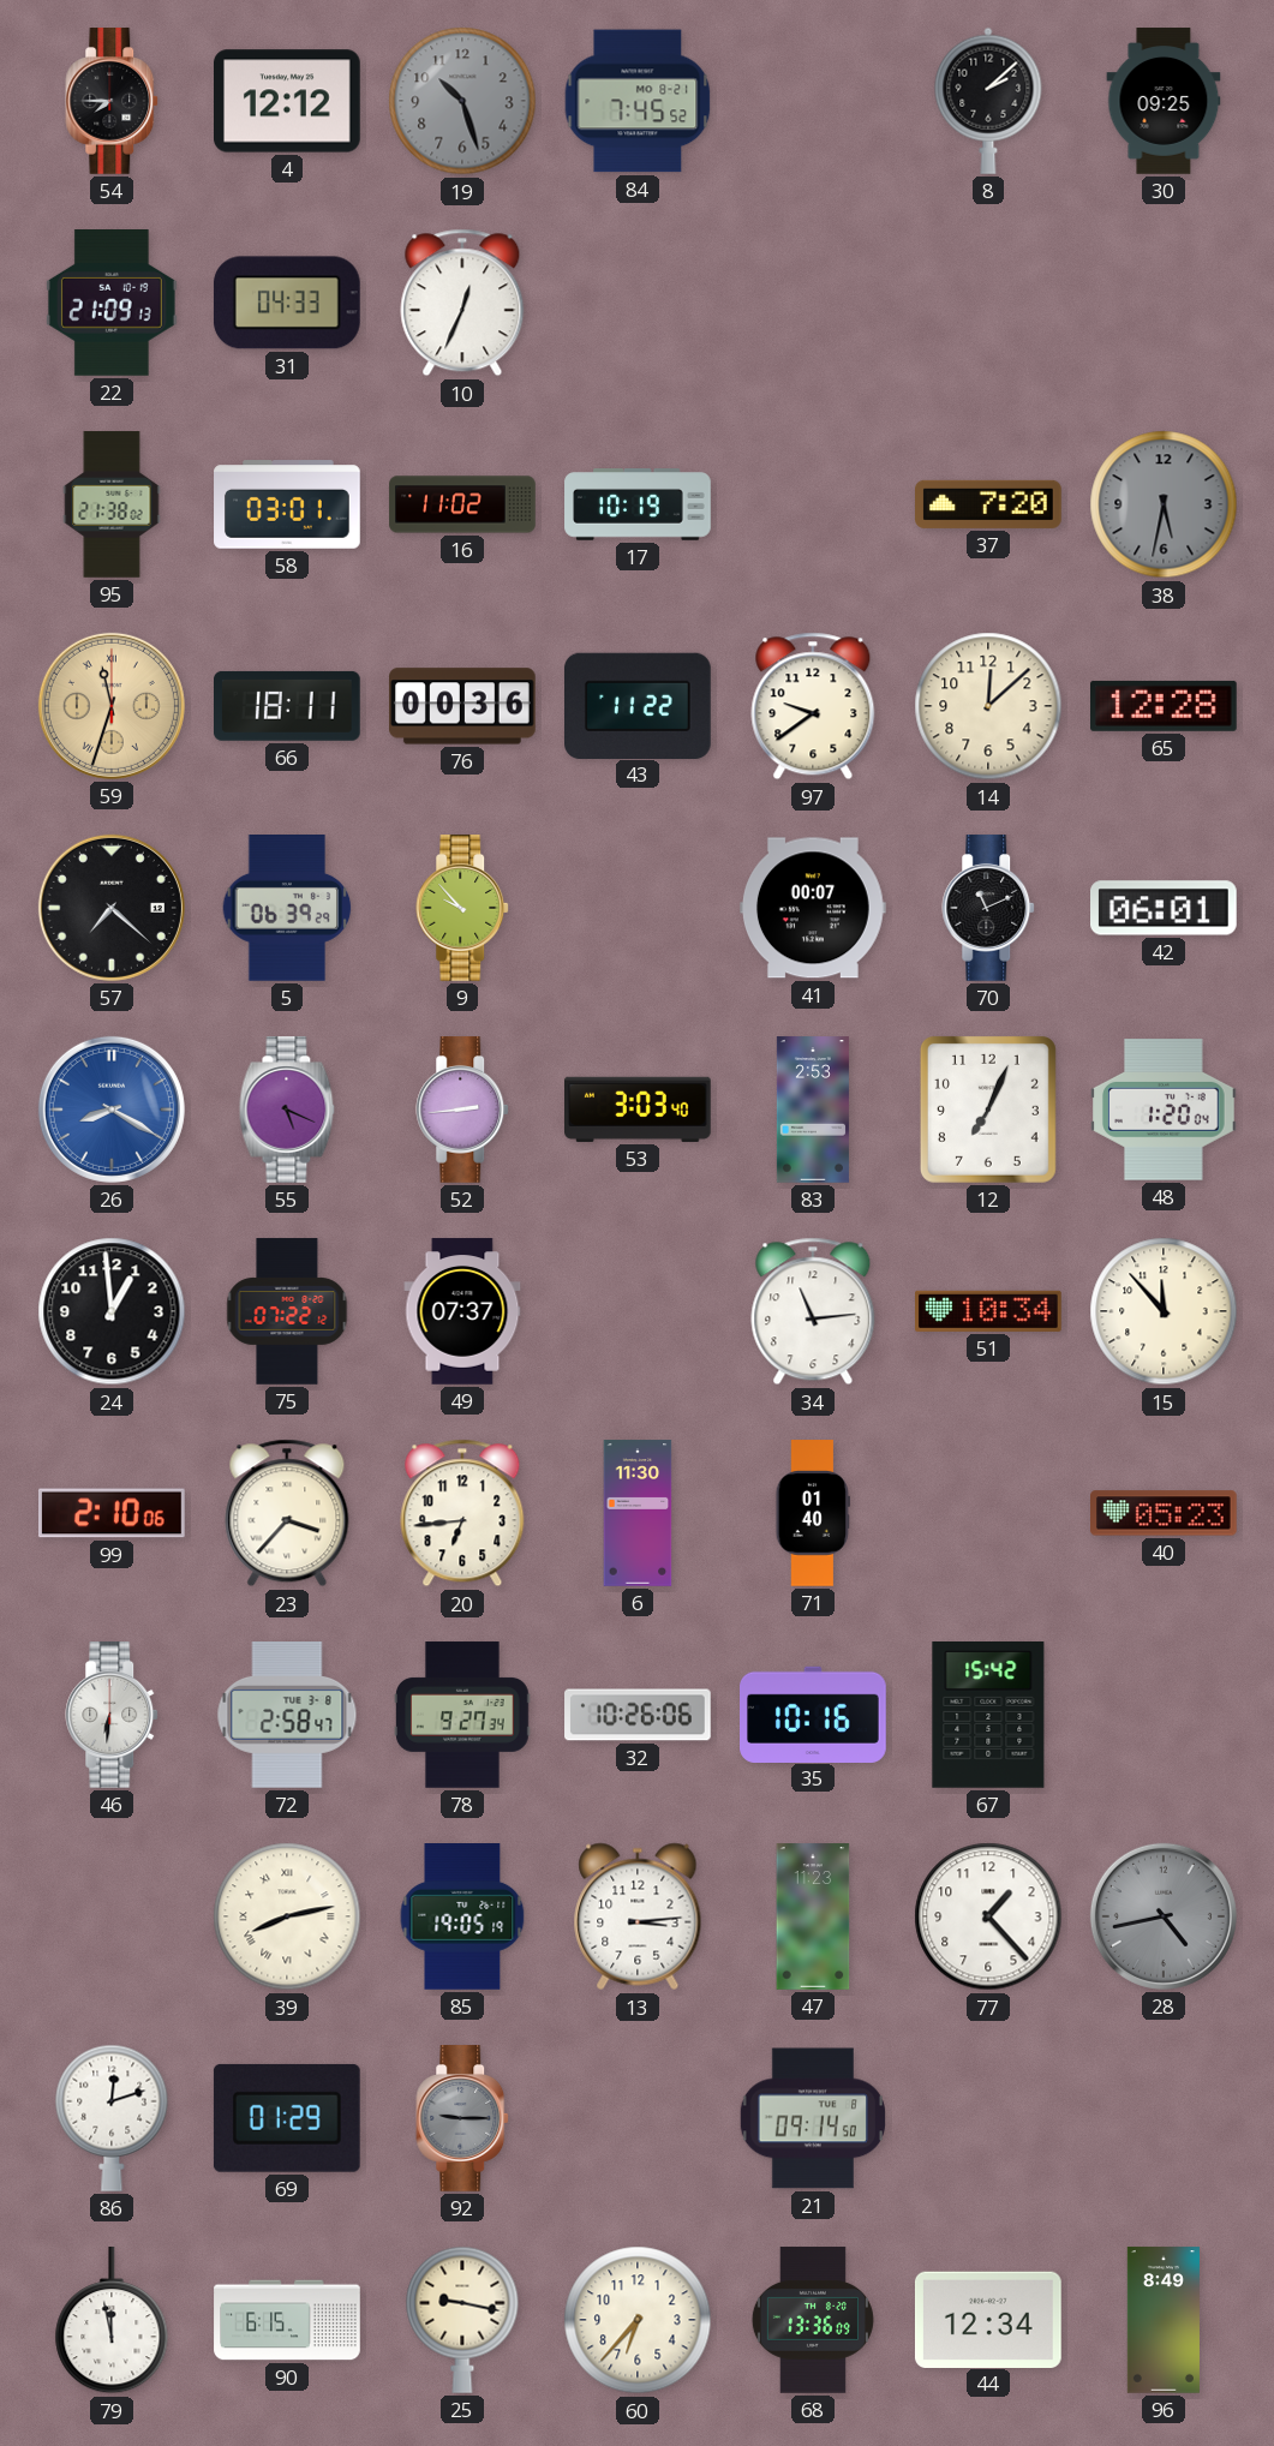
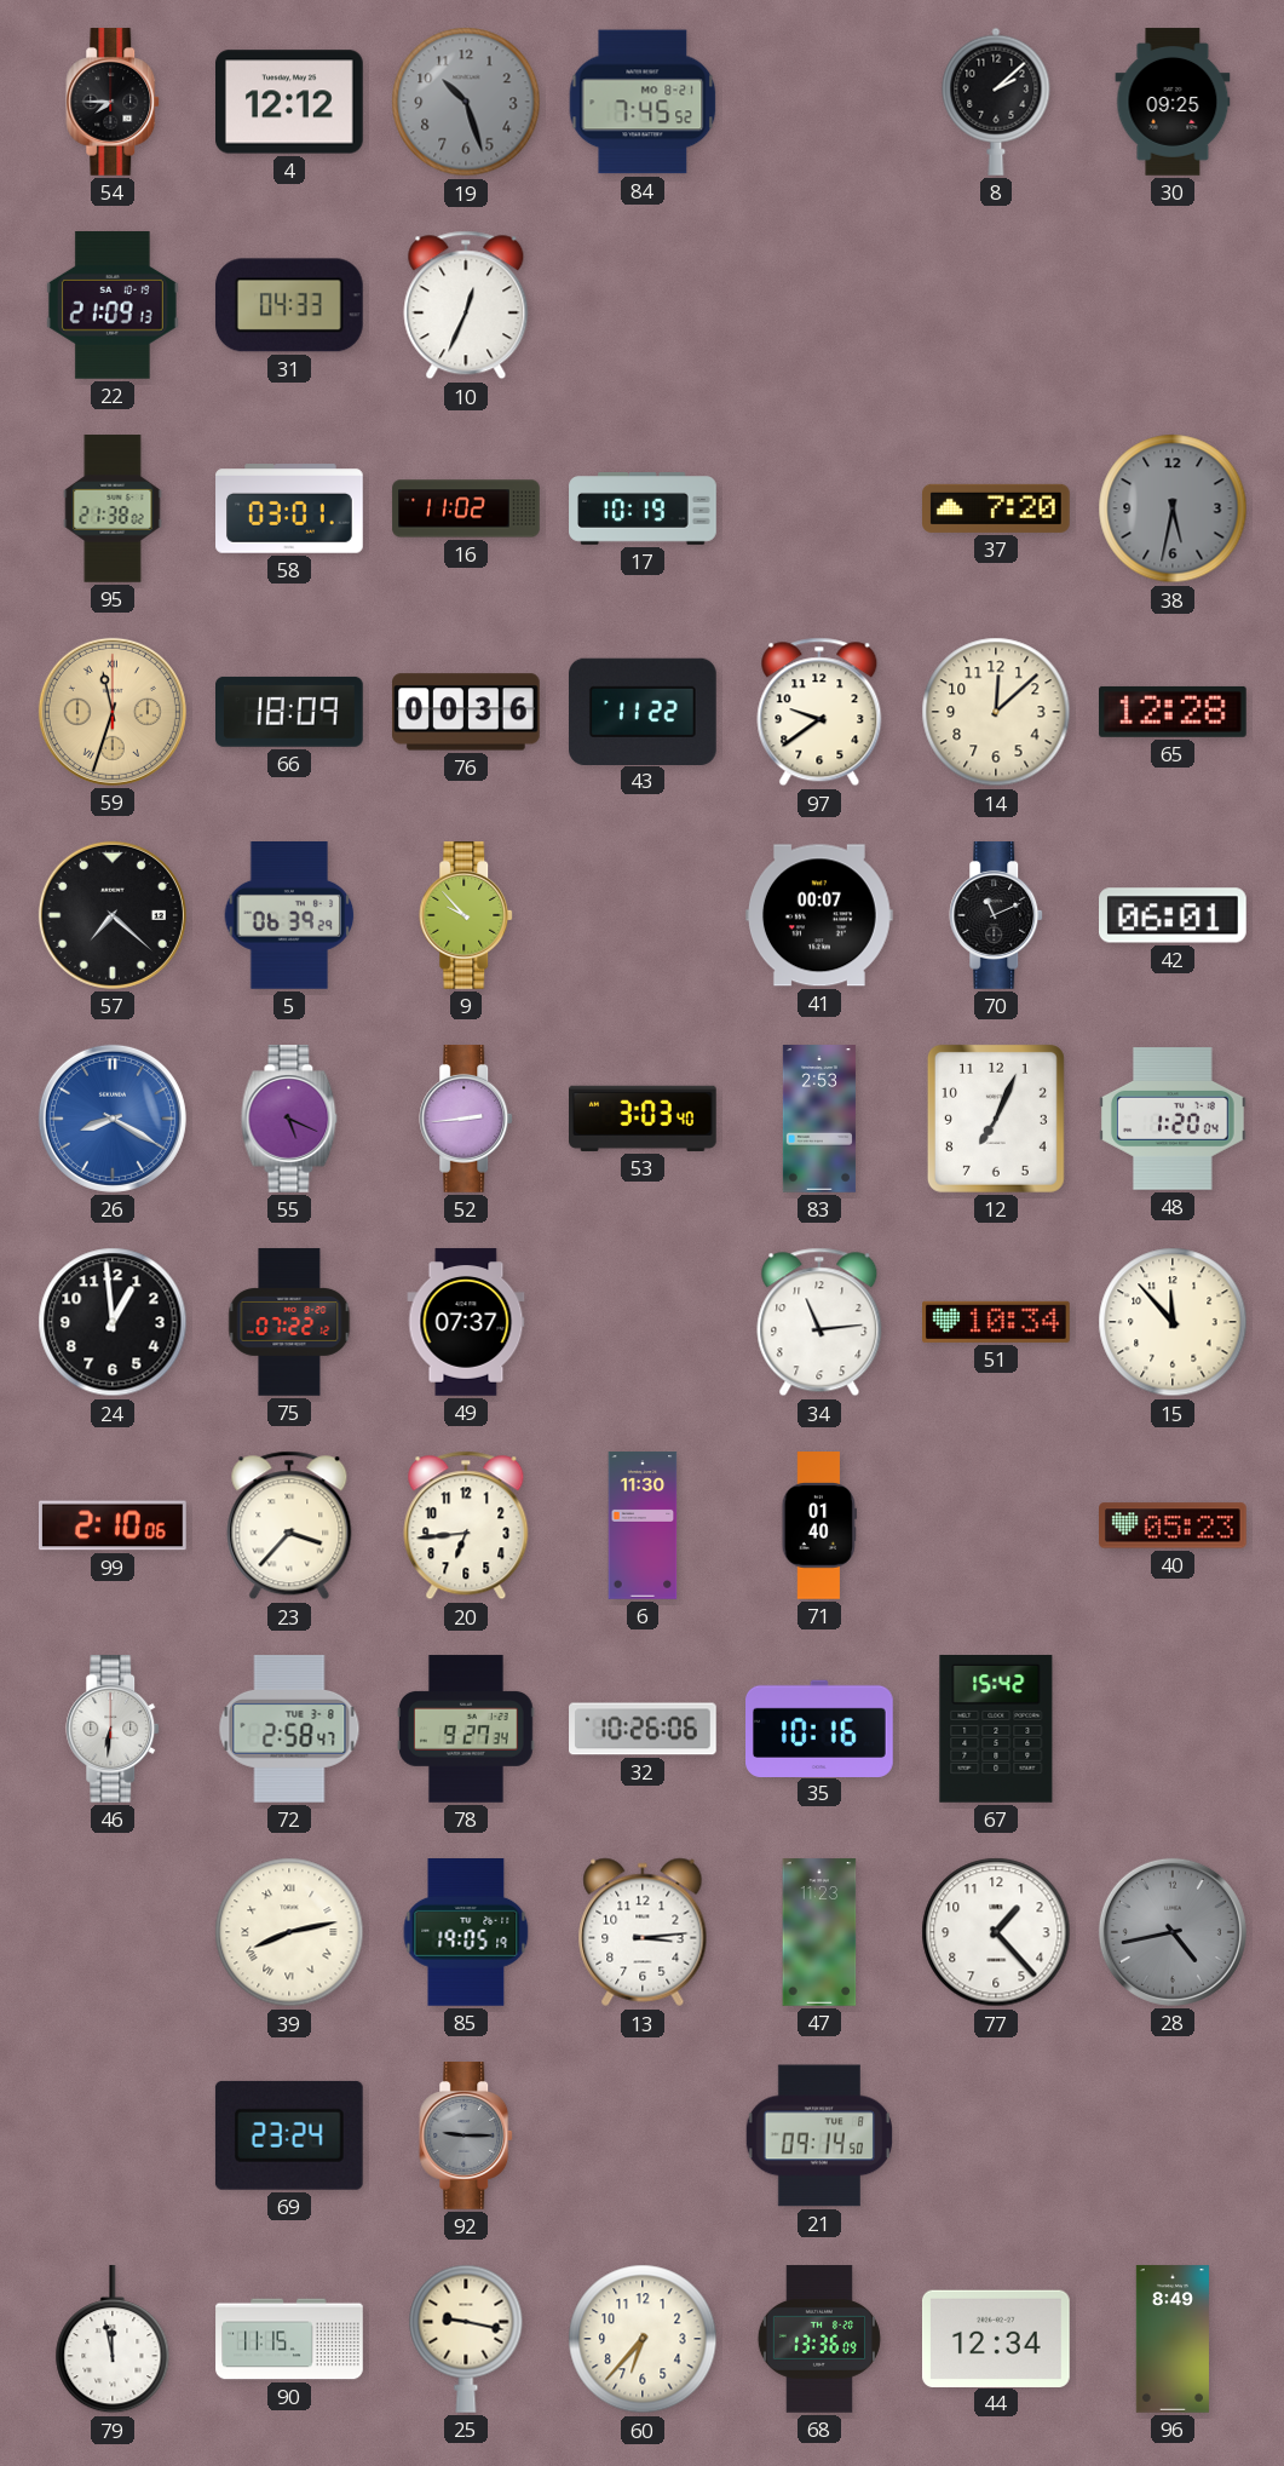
66: 18:11 -> 18:09 (290, 712)
86: 12:12 -> none (112, 2118)
69: 01:29 -> 23:24 (289, 2136)
90: 6:15 -> 11:15 (289, 2339)
